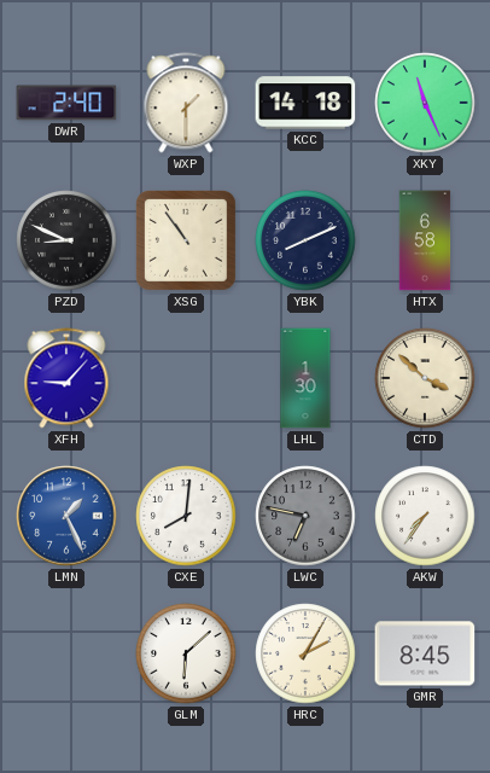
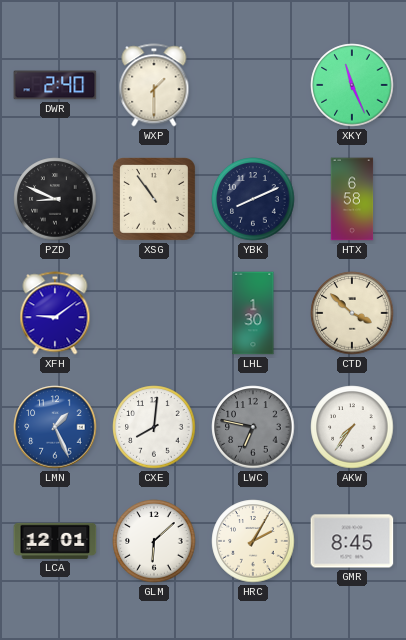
KCC: 14:18 -> none (305, 103)
XFH: 9:07 -> 9:09 (55, 313)
LCA: none -> 12:01 (55, 541)
